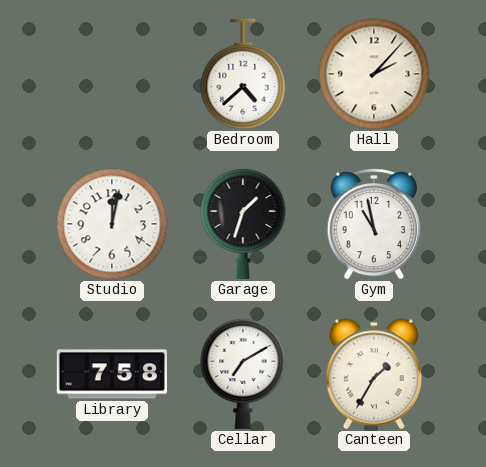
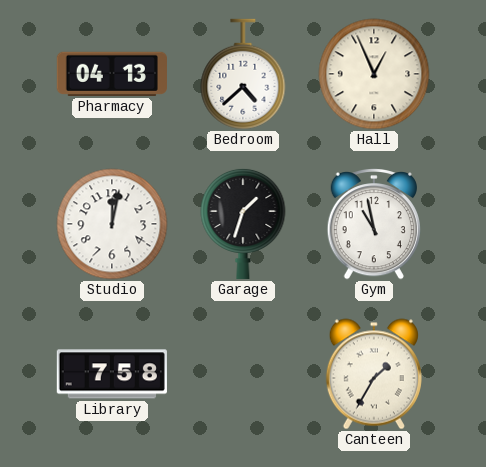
Pharmacy: none -> 04:13 (112, 74)
Hall: 2:07 -> 12:56 (374, 74)
Cellar: 7:10 -> none (243, 373)
